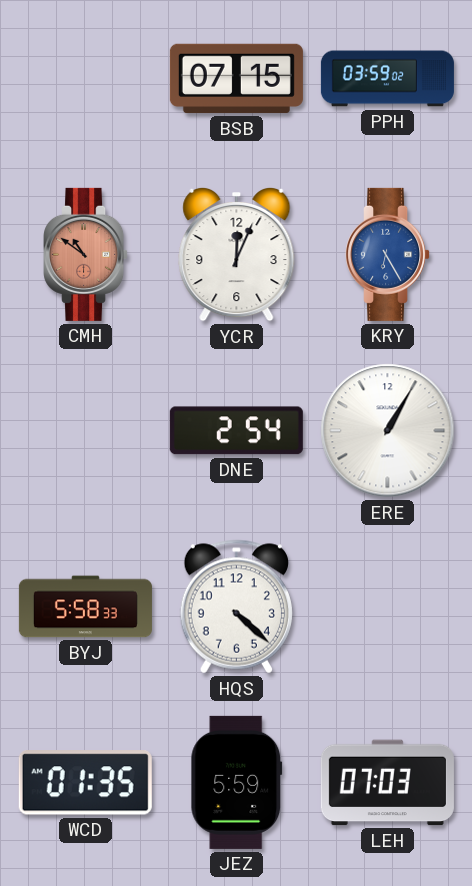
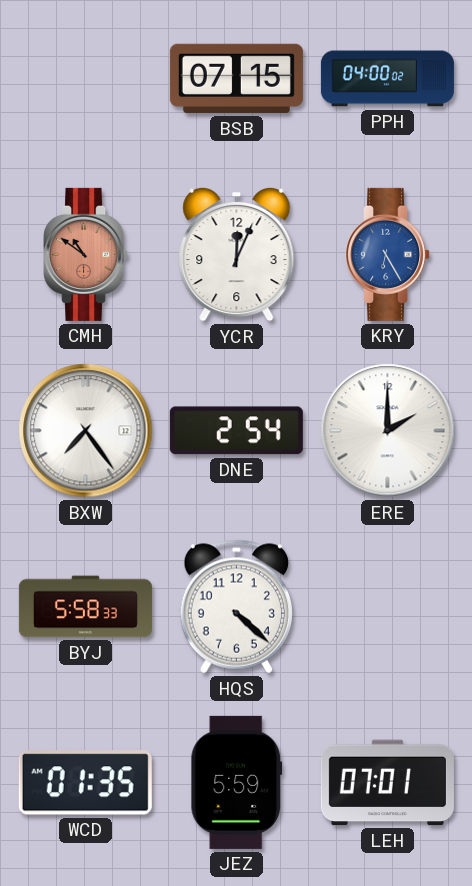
PPH: 03:59 -> 04:00 (387, 79)
BXW: none -> 7:24 (86, 431)
ERE: 1:05 -> 2:00 (388, 431)
LEH: 07:03 -> 07:01 (387, 783)
